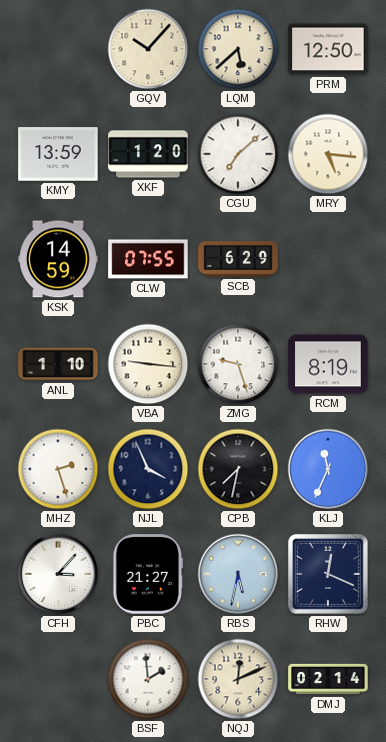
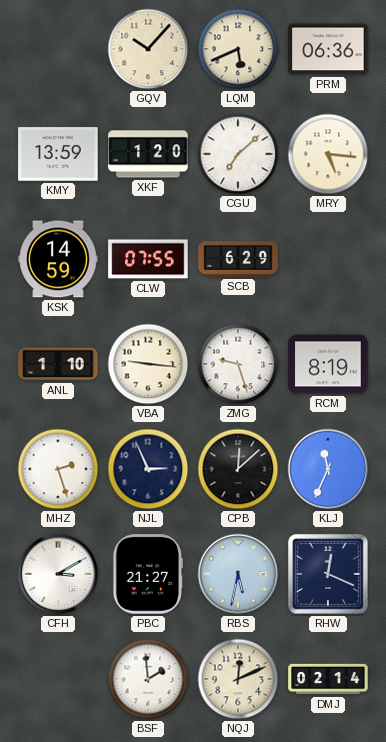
LQM: 5:38 -> 5:41 (238, 49)
PRM: 12:50 -> 06:36 (328, 49)
NJL: 3:56 -> 2:56 (148, 469)
CPB: 7:32 -> 12:08 (238, 469)
CFH: 3:07 -> 3:10 (58, 574)
